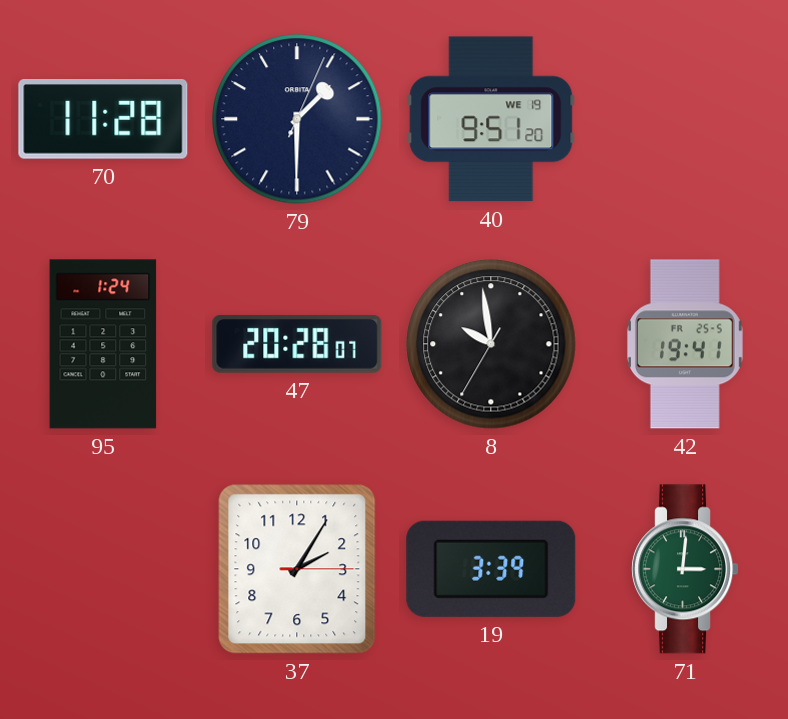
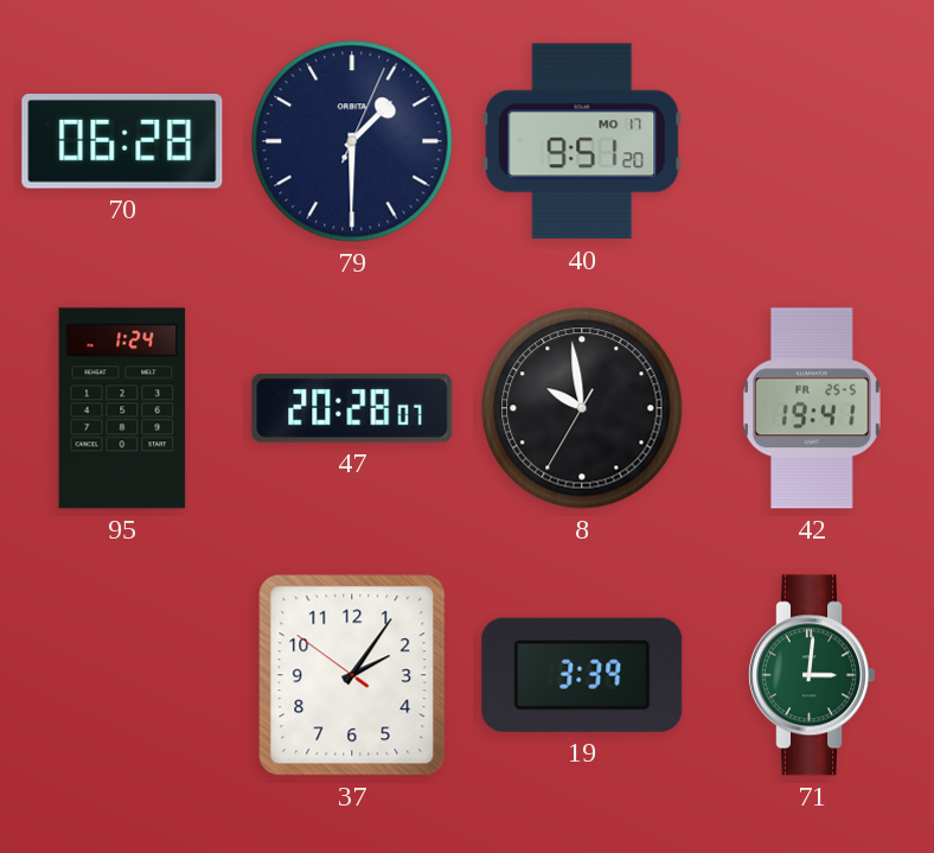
70: 11:28 -> 06:28 (122, 141)
40 date: WE 19 -> MO 17 (582, 141)
37: 2:05:15 -> 2:05:51 (352, 675)
